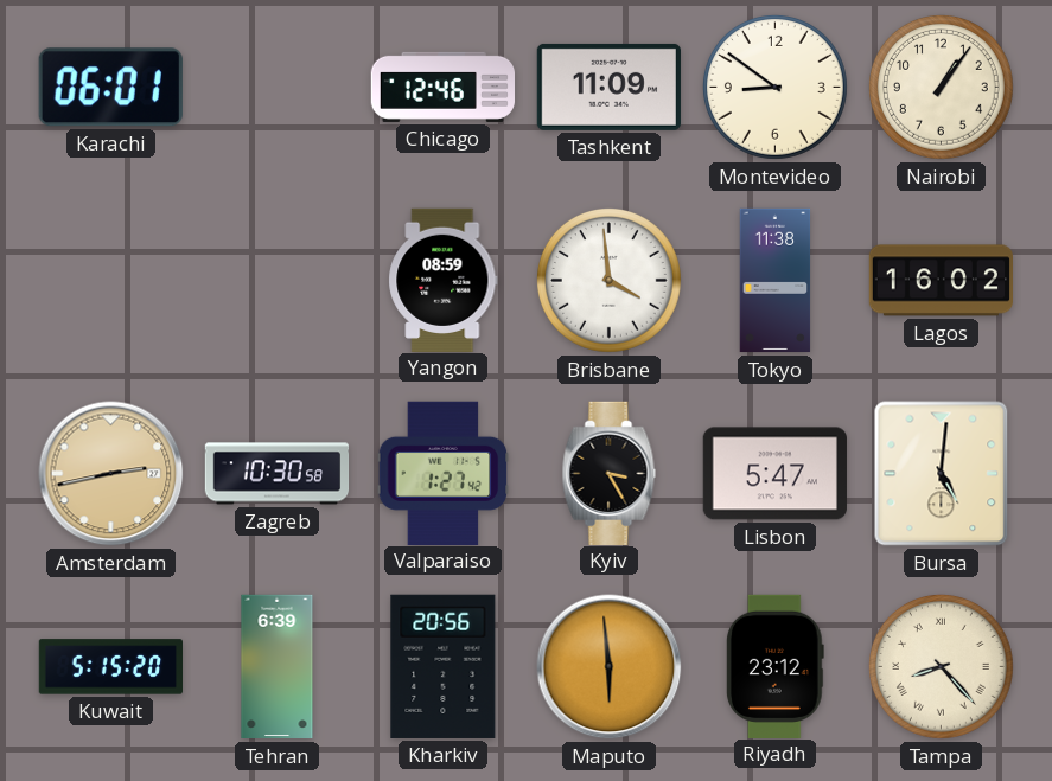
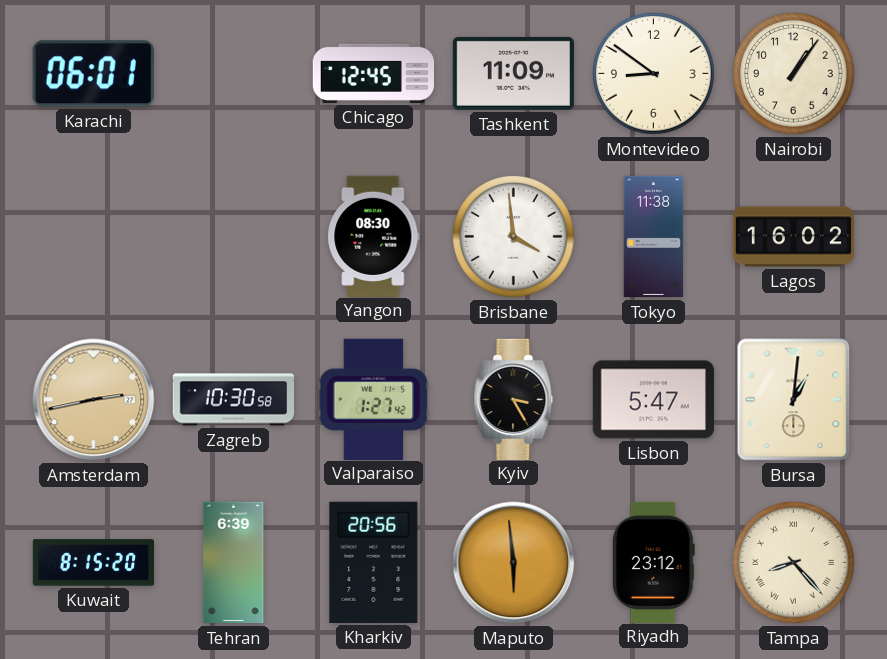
Chicago: 12:46 -> 12:45 (374, 73)
Yangon: 08:59 -> 08:30 (374, 236)
Bursa: 5:01 -> 1:01 (794, 400)
Kuwait: 5:15 -> 8:15 (93, 563)
